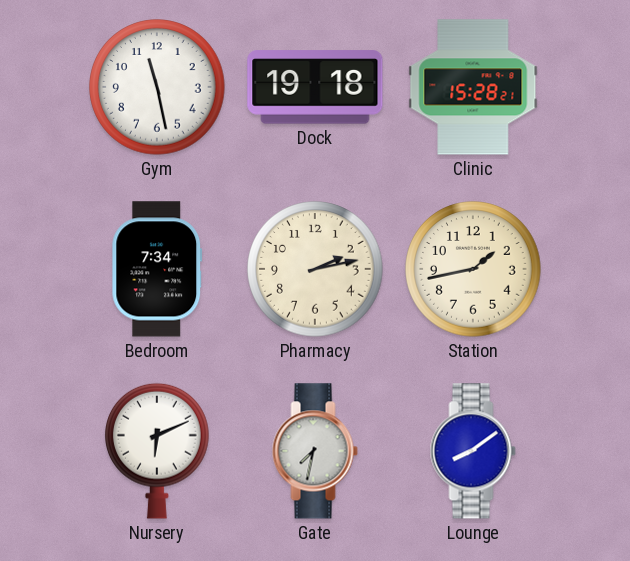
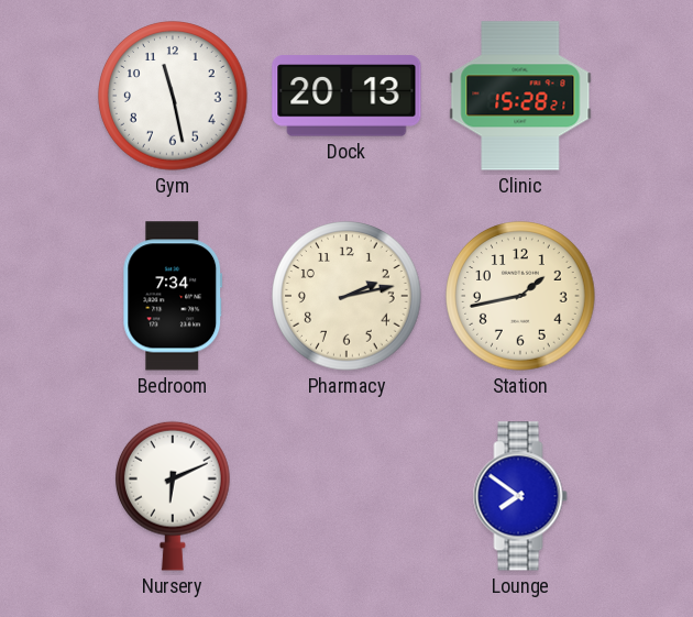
Dock: 19:18 -> 20:13 (346, 96)
Gate: 7:32 -> none (315, 451)
Lounge: 8:09 -> 7:51 (520, 496)
